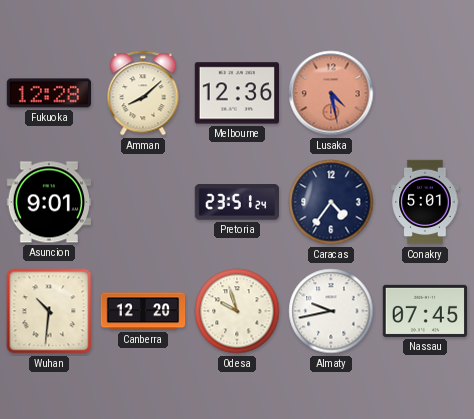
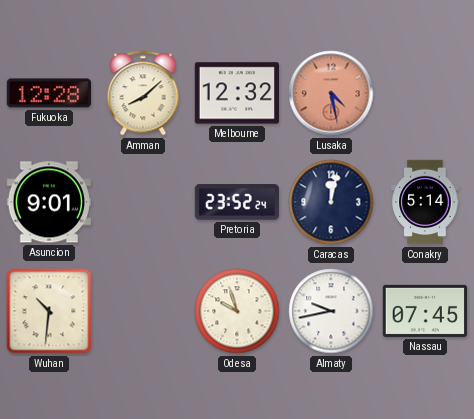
Melbourne: 12:36 -> 12:32 (236, 93)
Pretoria: 23:51 -> 23:52 (236, 202)
Caracas: 4:36 -> 12:02 (331, 202)
Conakry: 5:01 -> 5:14 (425, 202)
Canberra: 12:20 -> none (143, 311)
